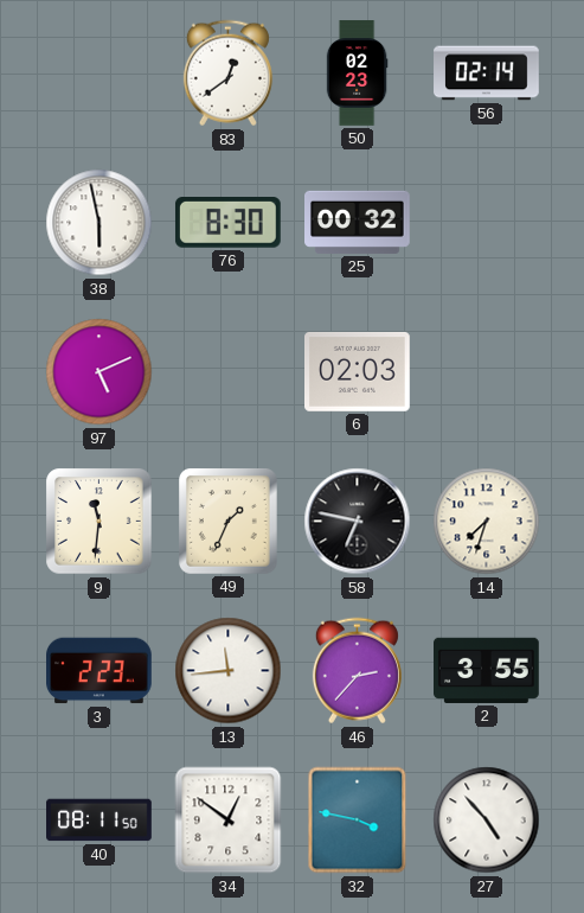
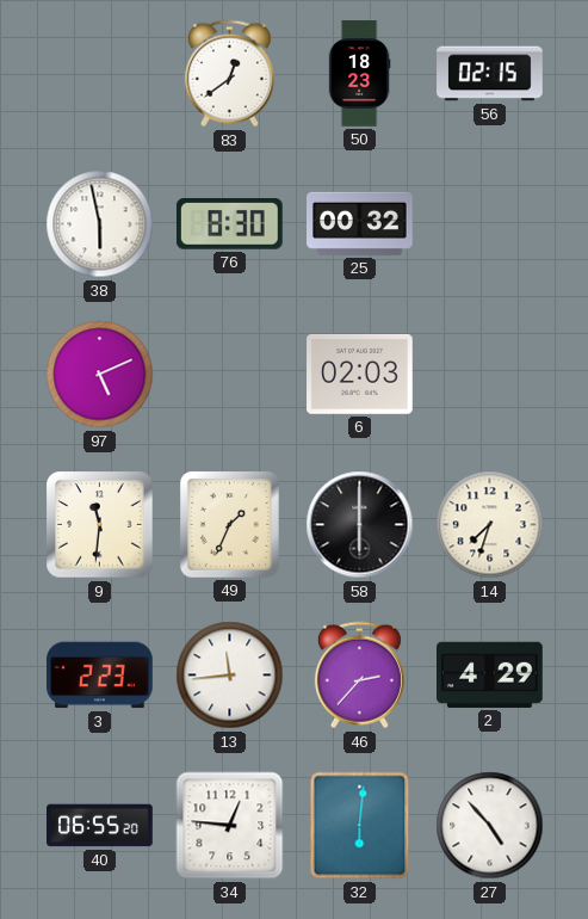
50: 02:23 -> 18:23 (359, 74)
56: 02:14 -> 02:15 (490, 74)
58: 6:47 -> 6:00 (360, 525)
2: 3:55 -> 4:29 (490, 674)
40: 08:11 -> 06:55 (100, 826)
34: 12:51 -> 12:46 (230, 826)
32: 3:47 -> 6:01 (360, 826)
